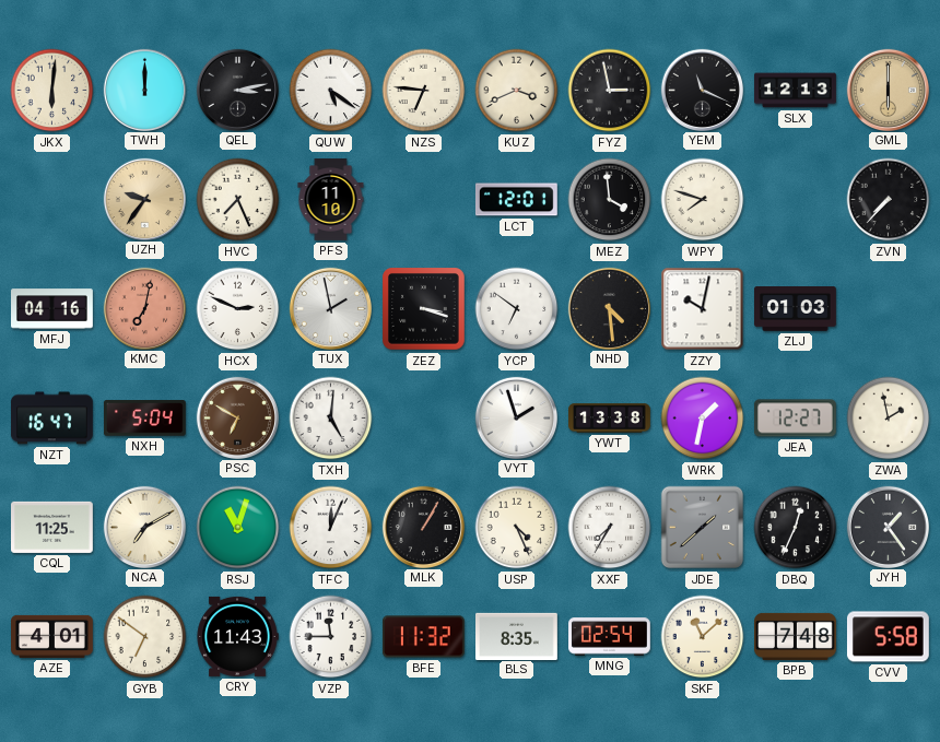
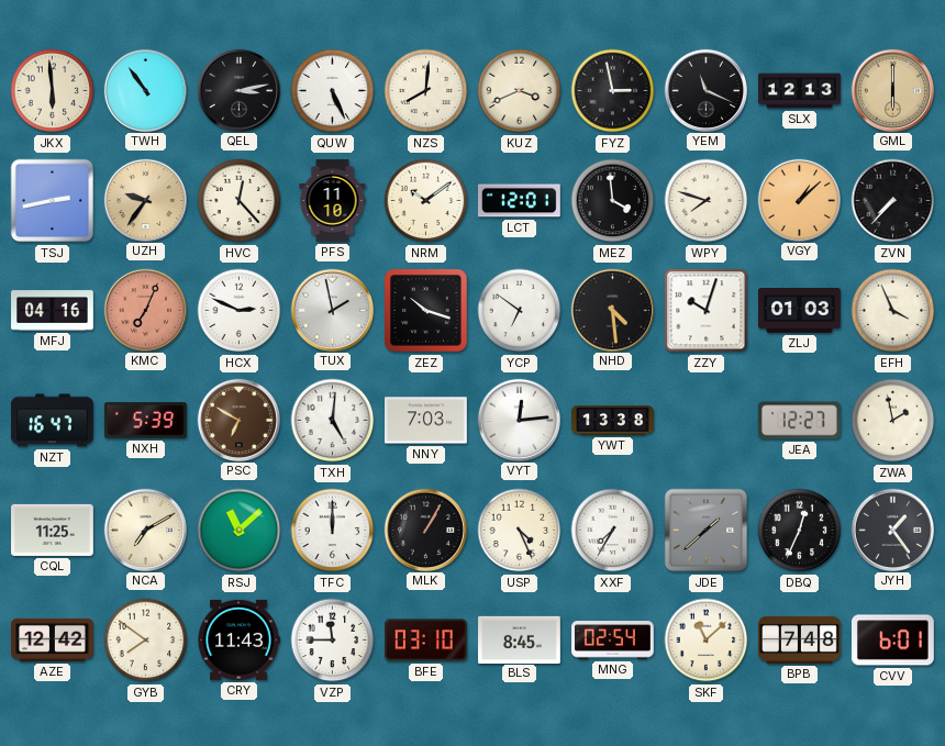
JKX: 6:01 -> 5:59 (53, 91)
TWH: 12:00 -> 10:54 (145, 90)
QUW: 5:21 -> 5:26 (333, 91)
NZS: 6:46 -> 8:01 (426, 91)
TSJ: none -> 2:43 (53, 201)
HVC: 7:26 -> 12:23 (240, 201)
NRM: none -> 10:09 (426, 201)
VGY: none -> 1:08 (799, 200)
KMC: 7:02 -> 7:04 (145, 310)
ZEZ: 3:18 -> 10:18 (426, 311)
ZZY: 10:02 -> 10:03 (707, 311)
EFH: none -> 3:56 (893, 311)
NXH: 5:04 -> 5:39 (145, 421)
NNY: none -> 7:03 (426, 421)
VYT: 1:57 -> 12:14 (519, 420)
WRK: 1:32 -> none (703, 419)
RSJ: 11:03 -> 11:08 (240, 531)
TFC: 12:04 -> 12:00 (333, 531)
AZE: 4:01 -> 12:42 (53, 639)
GYB: 6:51 -> 7:51 (146, 641)
BFE: 11:32 -> 03:10 (426, 641)
BLS: 8:35 -> 8:45 (520, 639)
CVV: 5:58 -> 6:01 (892, 641)
